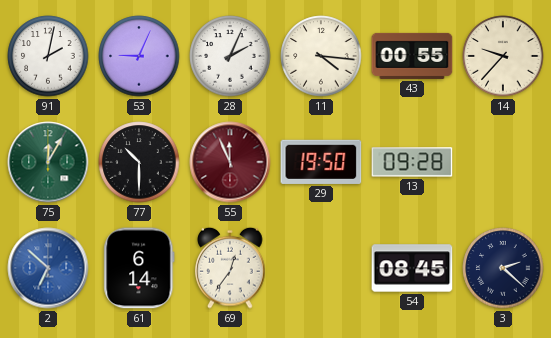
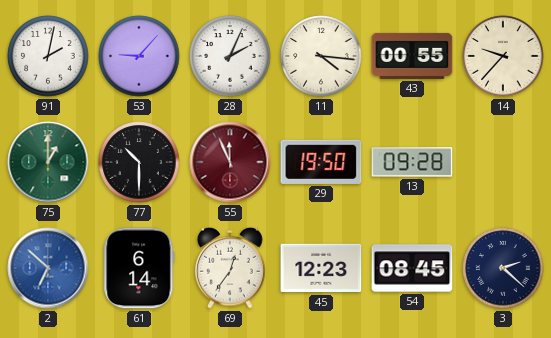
53: 9:04 -> 9:07 (139, 56)
75: 12:05 -> 1:00 (48, 162)
45: none -> 12:23 (321, 268)
